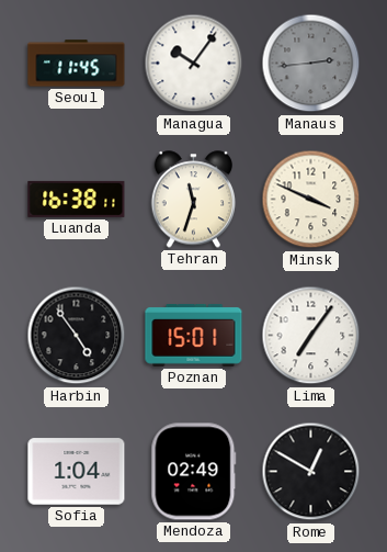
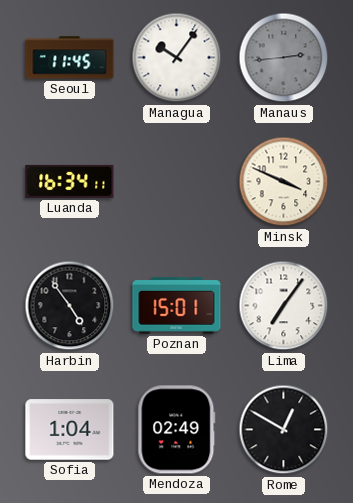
Luanda: 16:38 -> 16:34 (70, 181)
Tehran: 11:33 -> none (193, 200)
